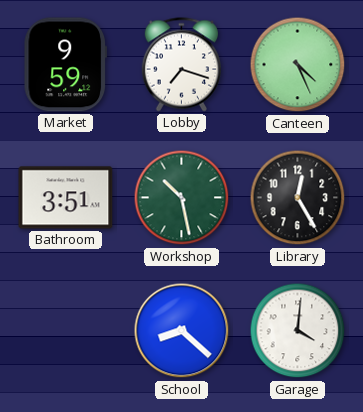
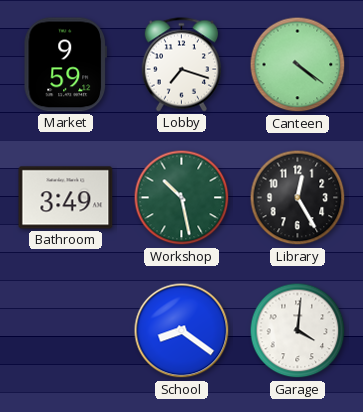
Canteen: 4:26 -> 4:21 (298, 65)
Bathroom: 3:51 -> 3:49 (66, 198)
School: 8:22 -> 8:21 (182, 331)
